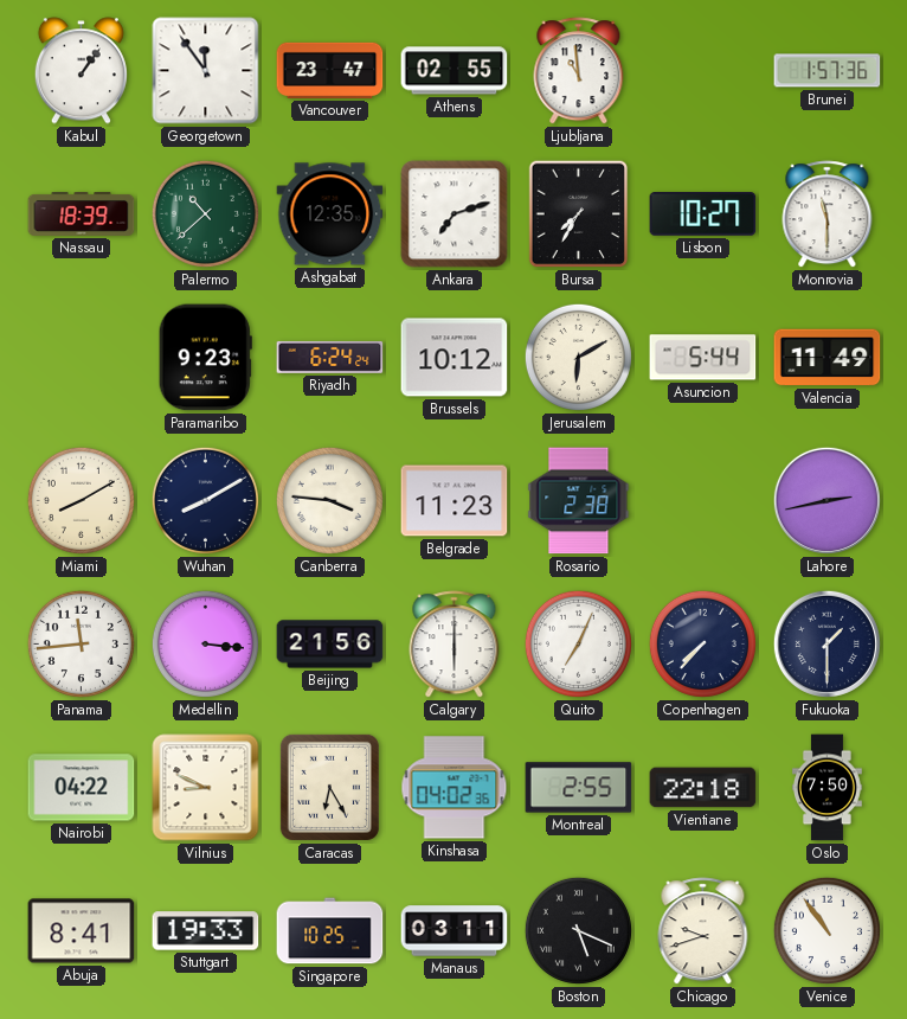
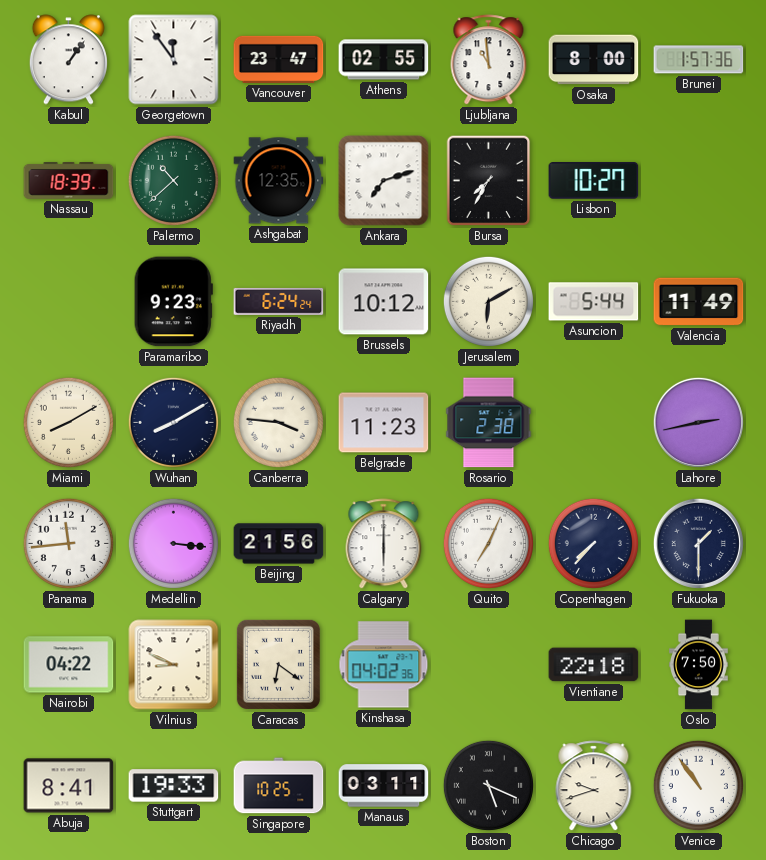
Osaka: none -> 8:00 (594, 60)
Monrovia: 11:30 -> none (828, 214)
Caracas: 6:25 -> 6:21 (278, 664)
Montreal: 2:55 -> none (579, 788)
